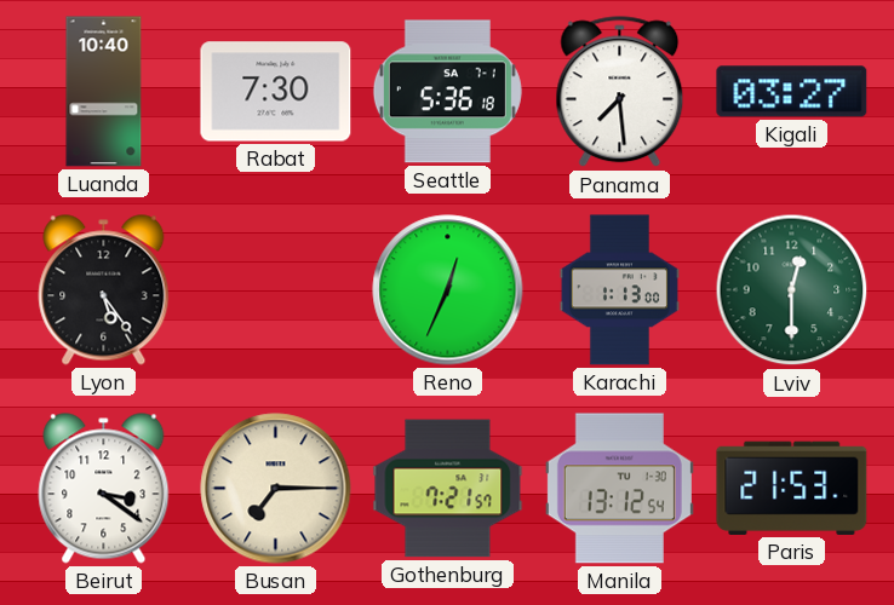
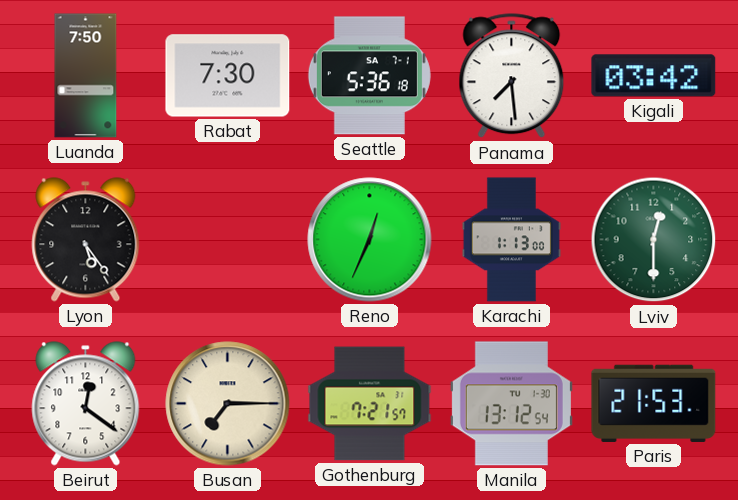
Luanda: 10:40 -> 7:50 (86, 76)
Kigali: 03:27 -> 03:42 (654, 76)
Beirut: 3:21 -> 12:21 (86, 404)
